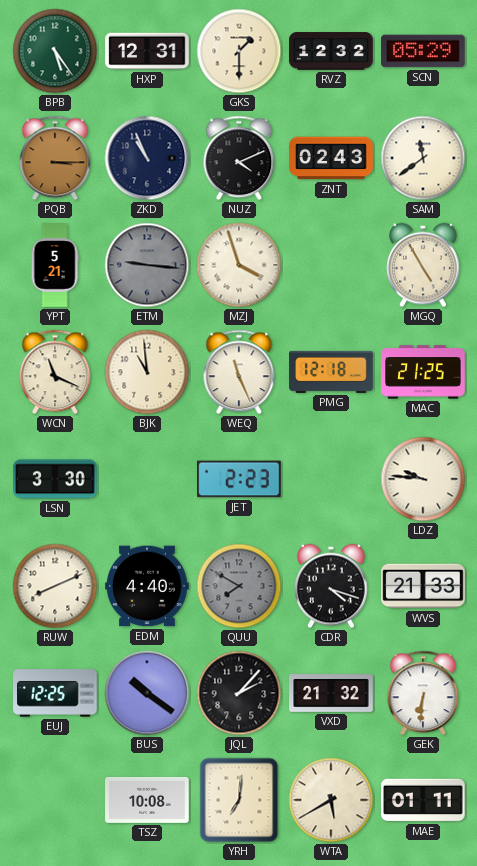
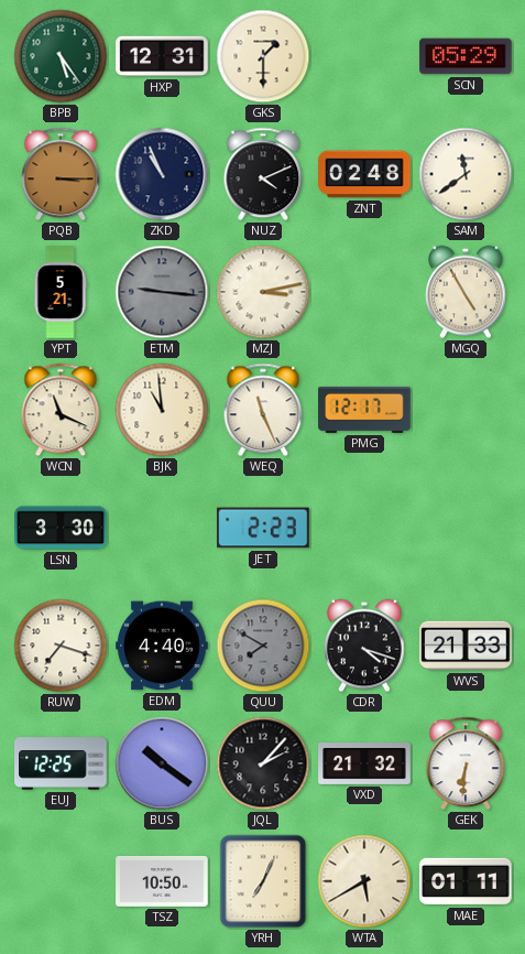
RVZ: 12:32 -> none (331, 51)
ZNT: 02:43 -> 02:48 (364, 174)
MZJ: 3:57 -> 3:13 (263, 292)
PMG: 12:18 -> 12:17 (364, 410)
MAC: 21:25 -> none (423, 372)
LDZ: 9:46 -> none (423, 479)
RUW: 8:11 -> 7:18 (61, 646)
TSZ: 10:08 -> 10:50 (162, 881)
YRH: 7:01 -> 7:04 (263, 881)
